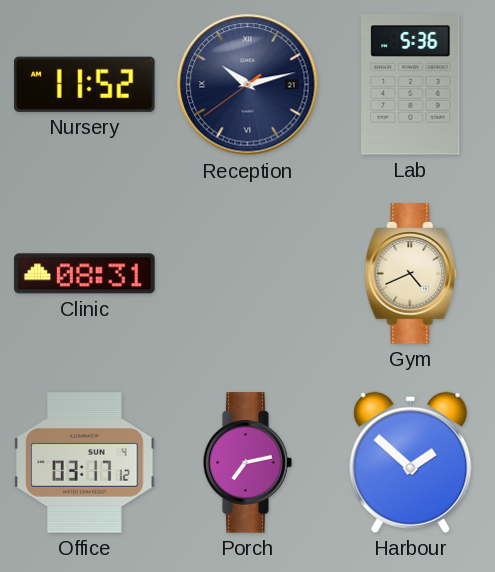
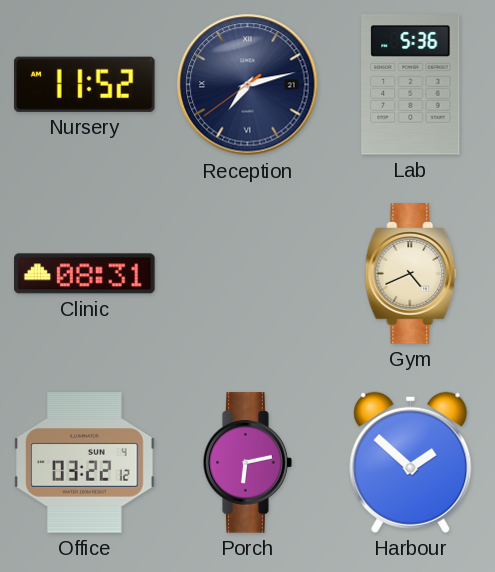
Reception: 10:12 -> 7:12 (248, 85)
Office: 03:17 -> 03:22 (85, 463)
Porch: 7:13 -> 6:13 (248, 463)
